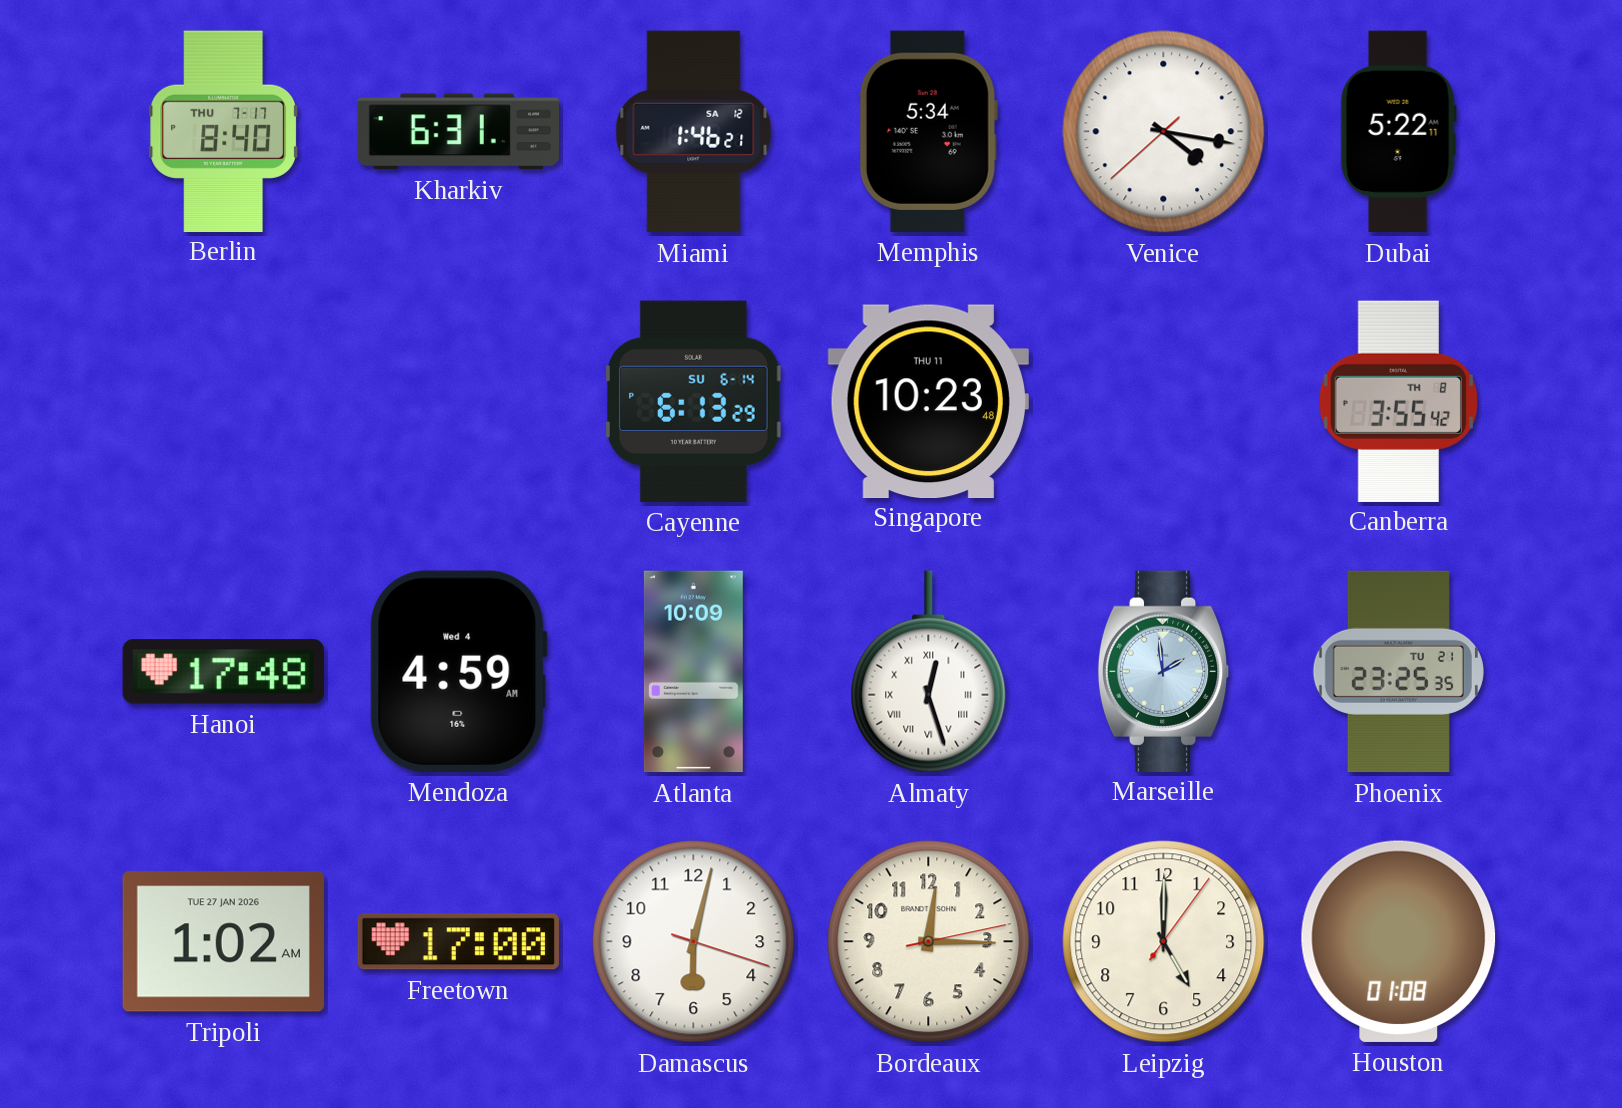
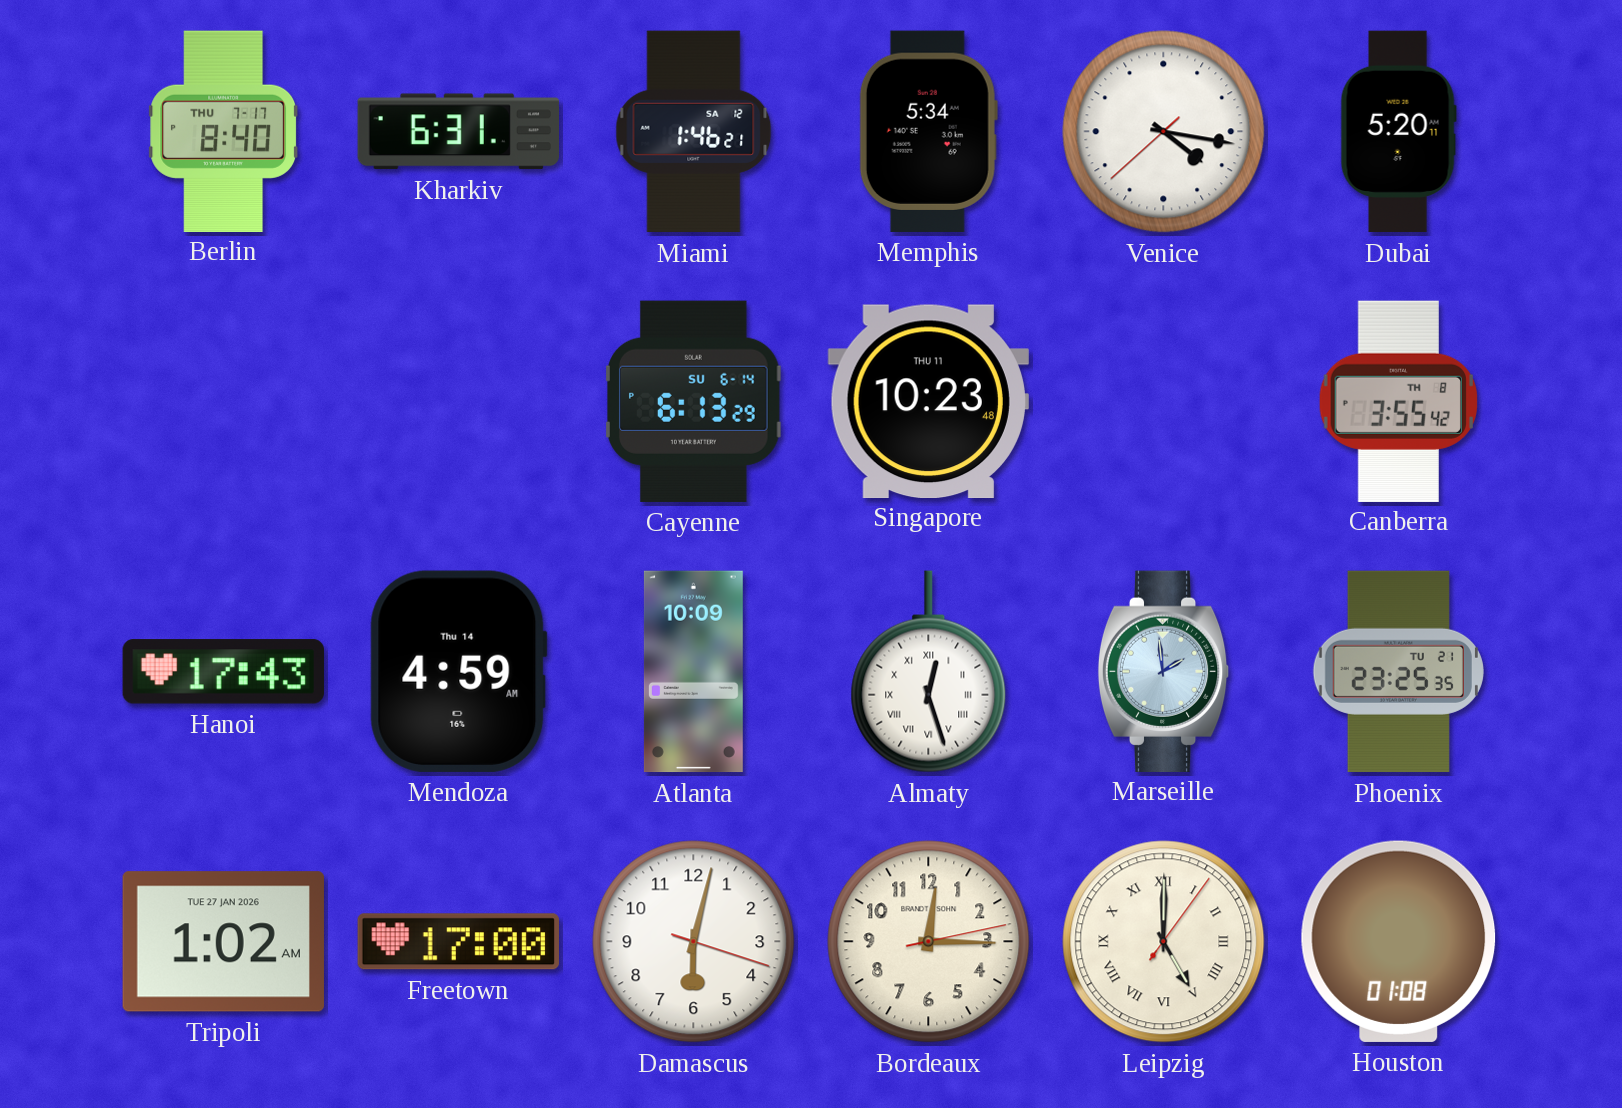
Dubai: 5:22 -> 5:20 (1398, 132)
Hanoi: 17:48 -> 17:43 (223, 672)
Mendoza date: Wed 4 -> Thu 14 (458, 671)
Leipzig numerals: Arabic -> Roman (1164, 942)
